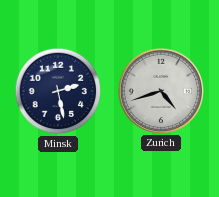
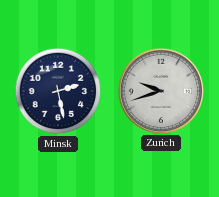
Zurich: 4:42 -> 9:42 (160, 90)
